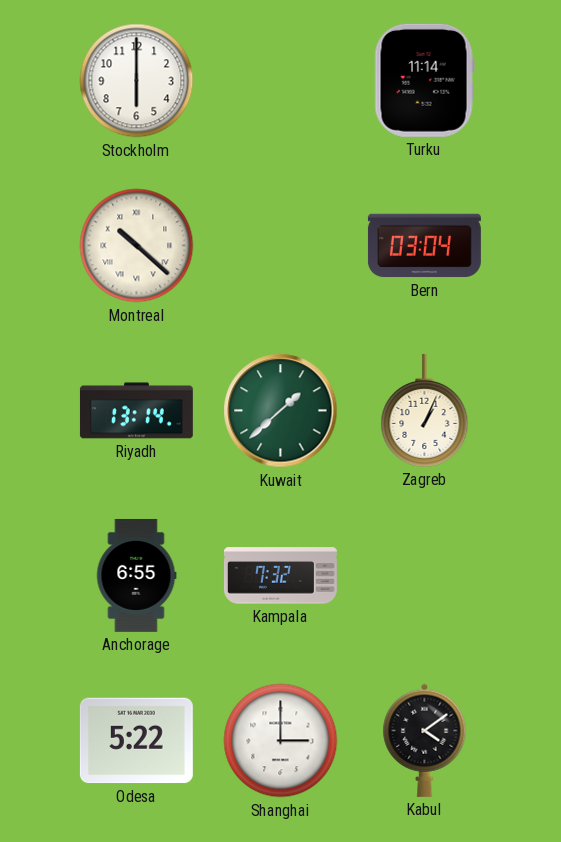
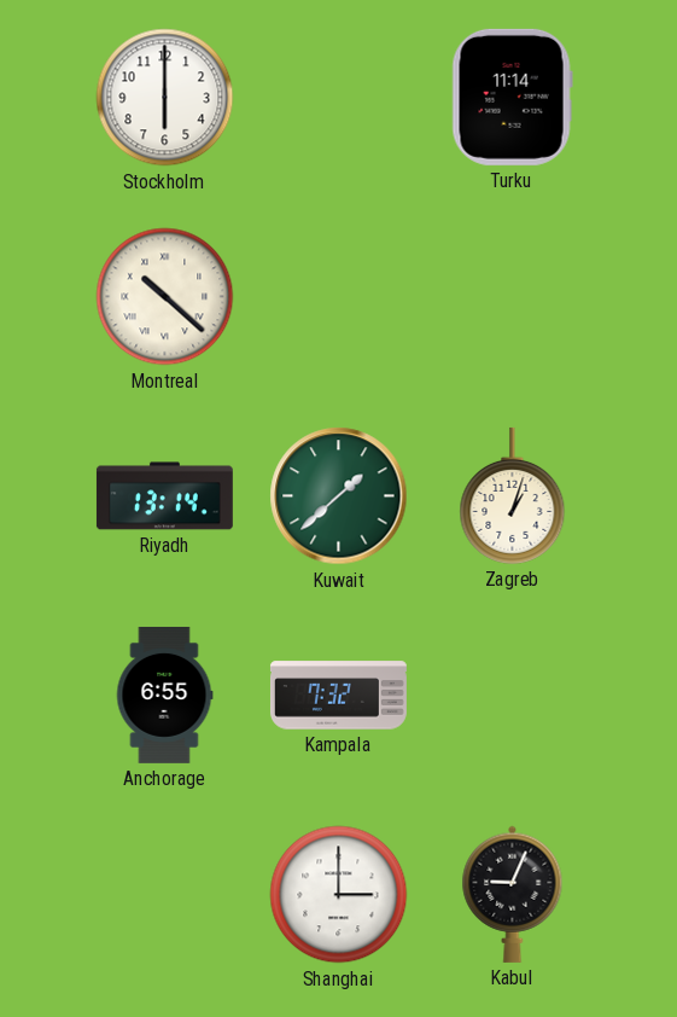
Bern: 03:04 -> none (424, 246)
Zagreb: 1:04 -> 1:03 (513, 495)
Odesa: 5:22 -> none (136, 741)
Kabul: 4:09 -> 9:04 (513, 894)
